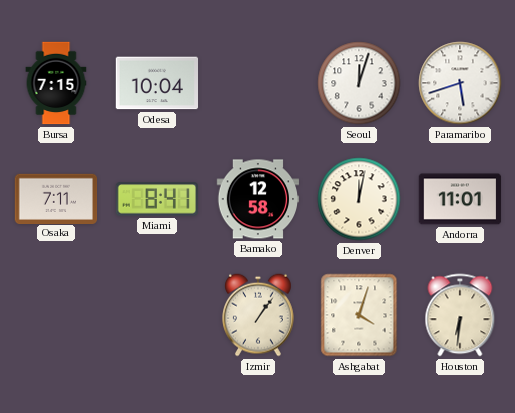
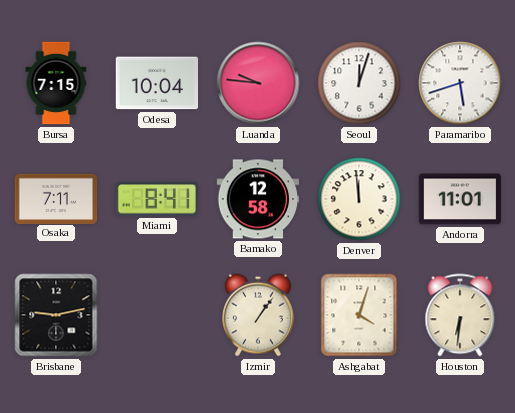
Luanda: none -> 9:46 (258, 83)
Denver: 12:02 -> 11:59 (359, 199)
Brisbane: none -> 9:13 (56, 315)
